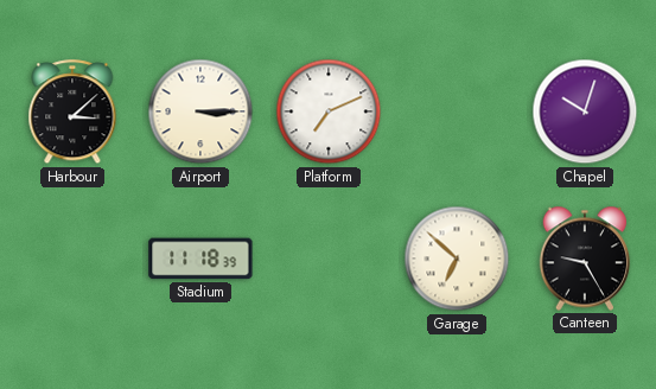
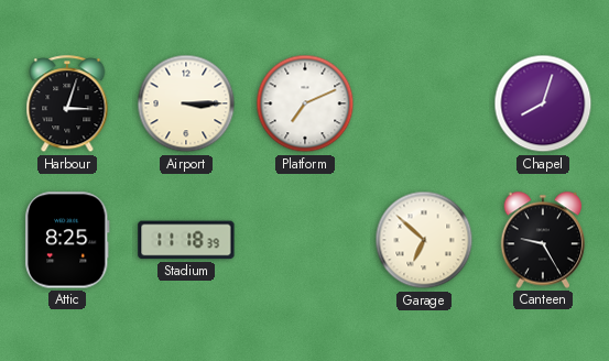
Harbour: 3:08 -> 3:03 (67, 105)
Chapel: 10:03 -> 8:03 (543, 103)
Attic: none -> 8:25 (68, 240)
